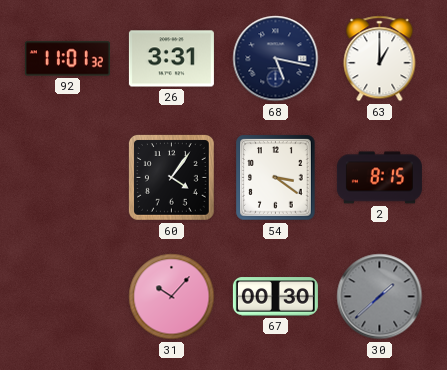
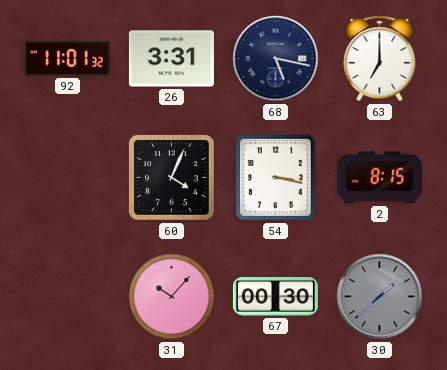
63: 1:00 -> 7:00 (380, 59)
60: 4:06 -> 4:04 (172, 178)
54: 3:21 -> 3:17 (276, 178)
